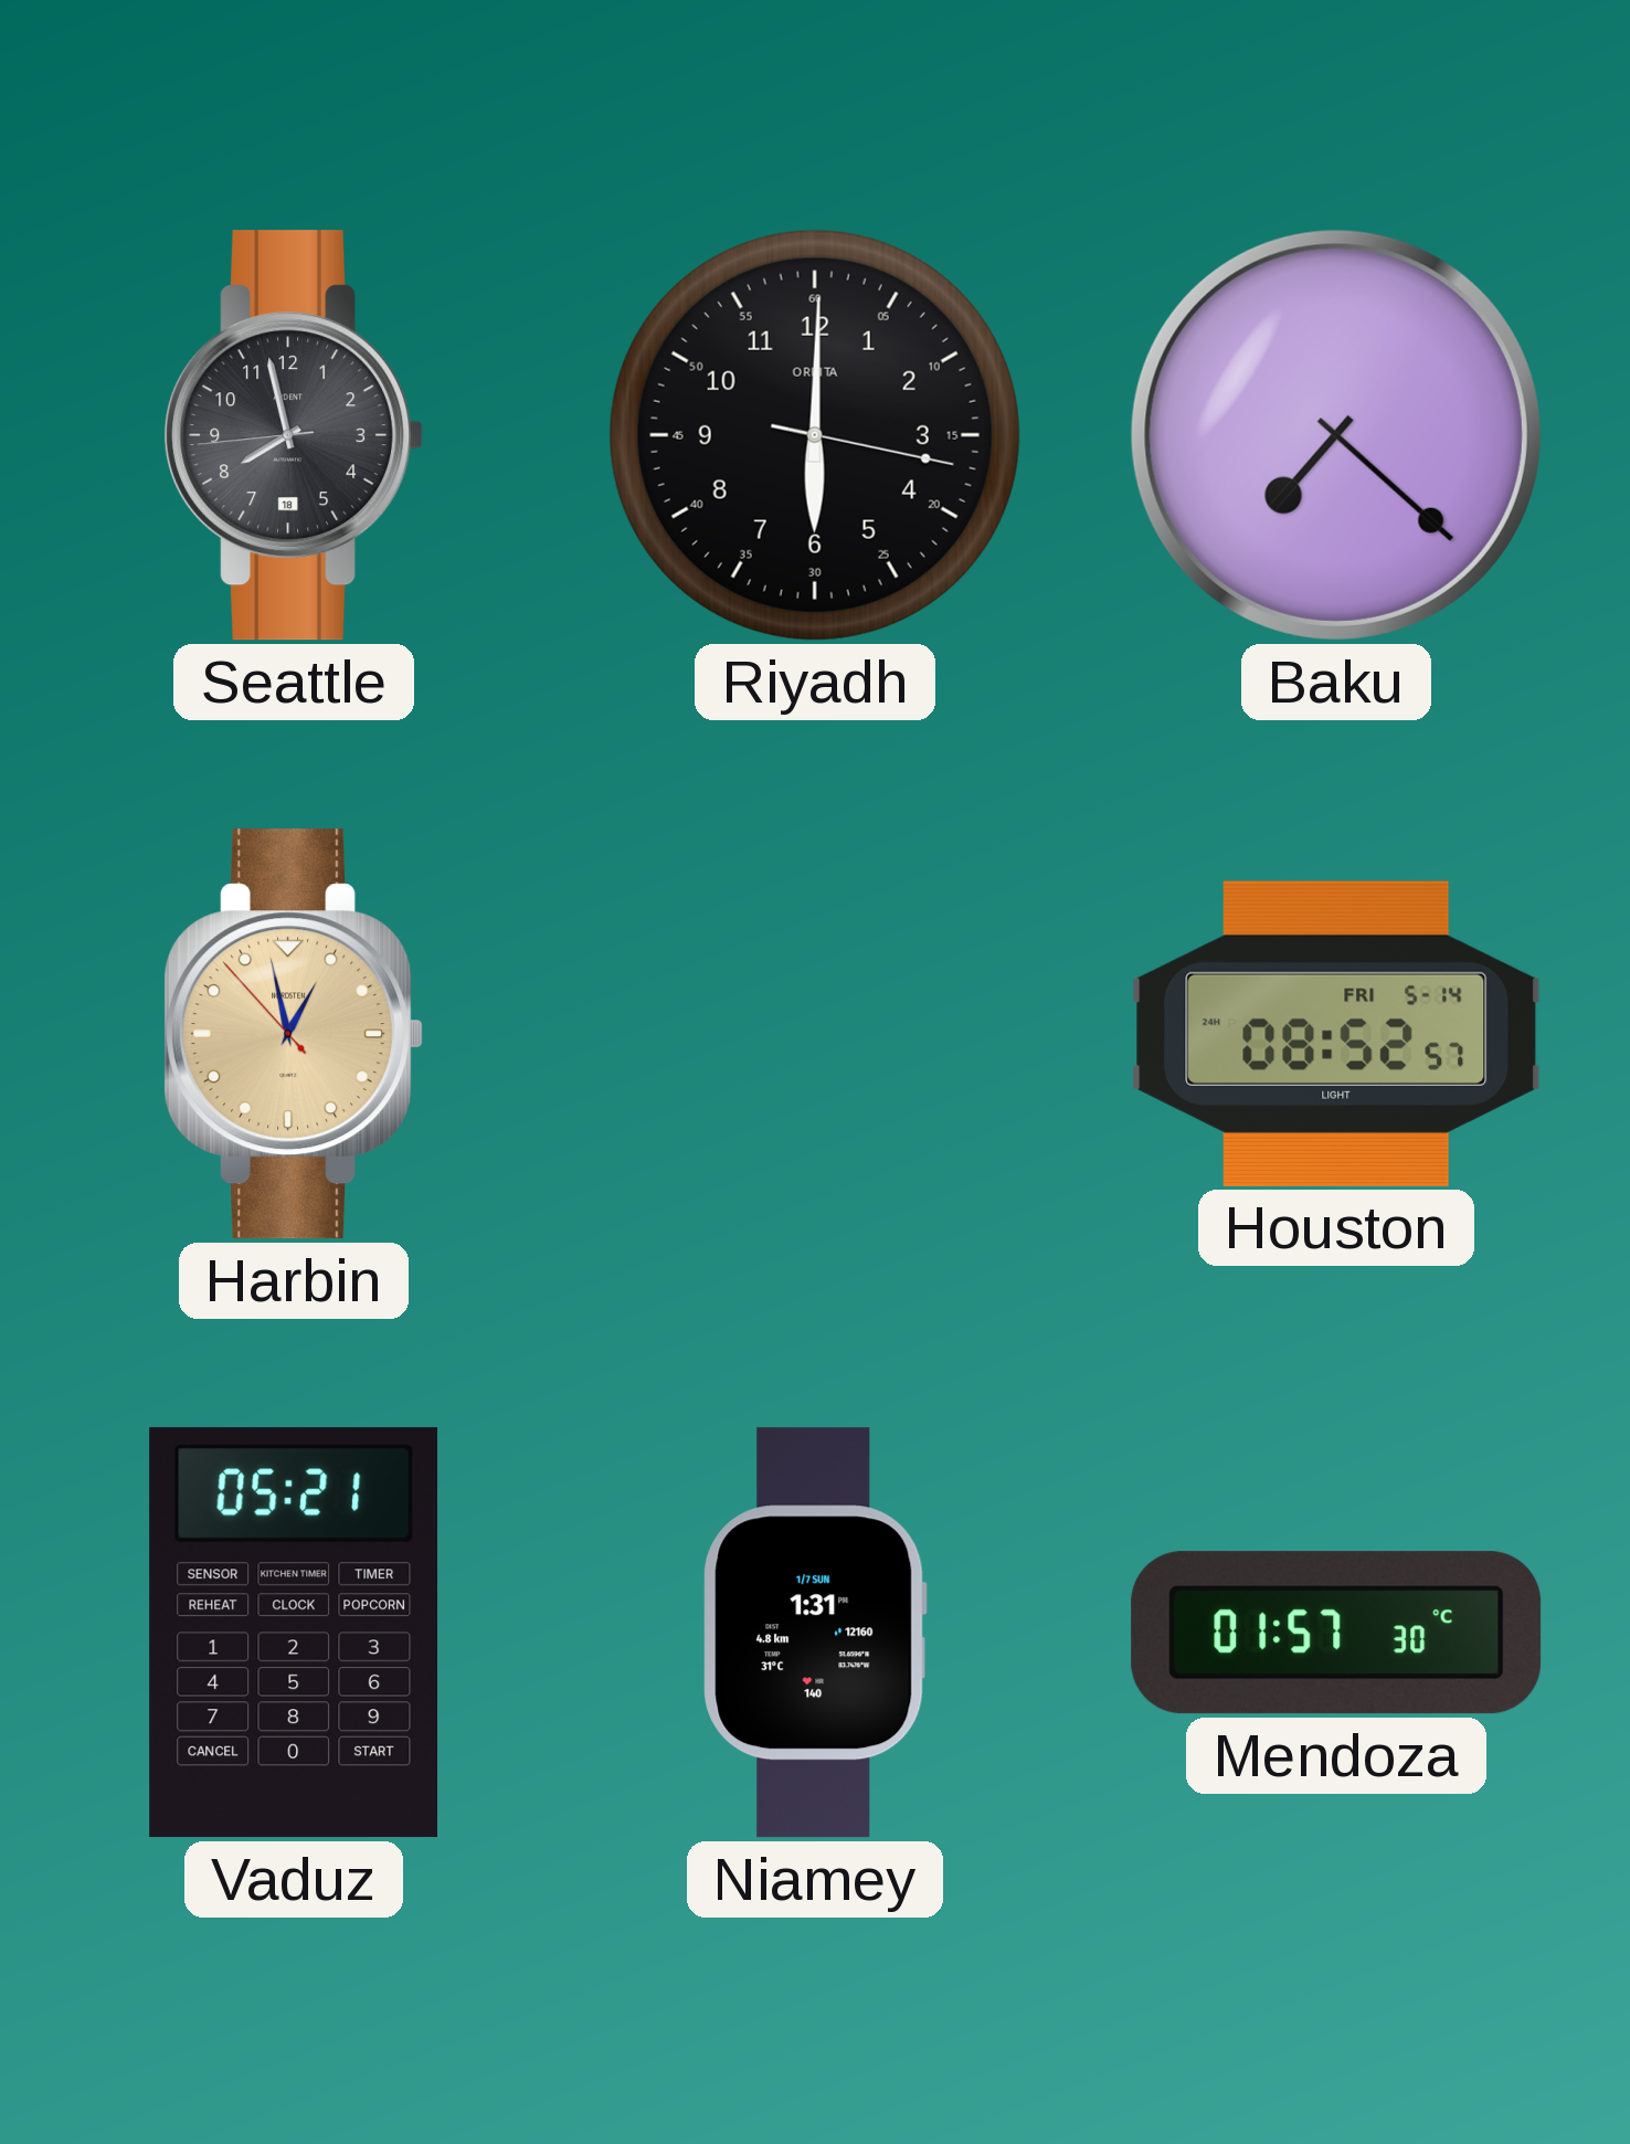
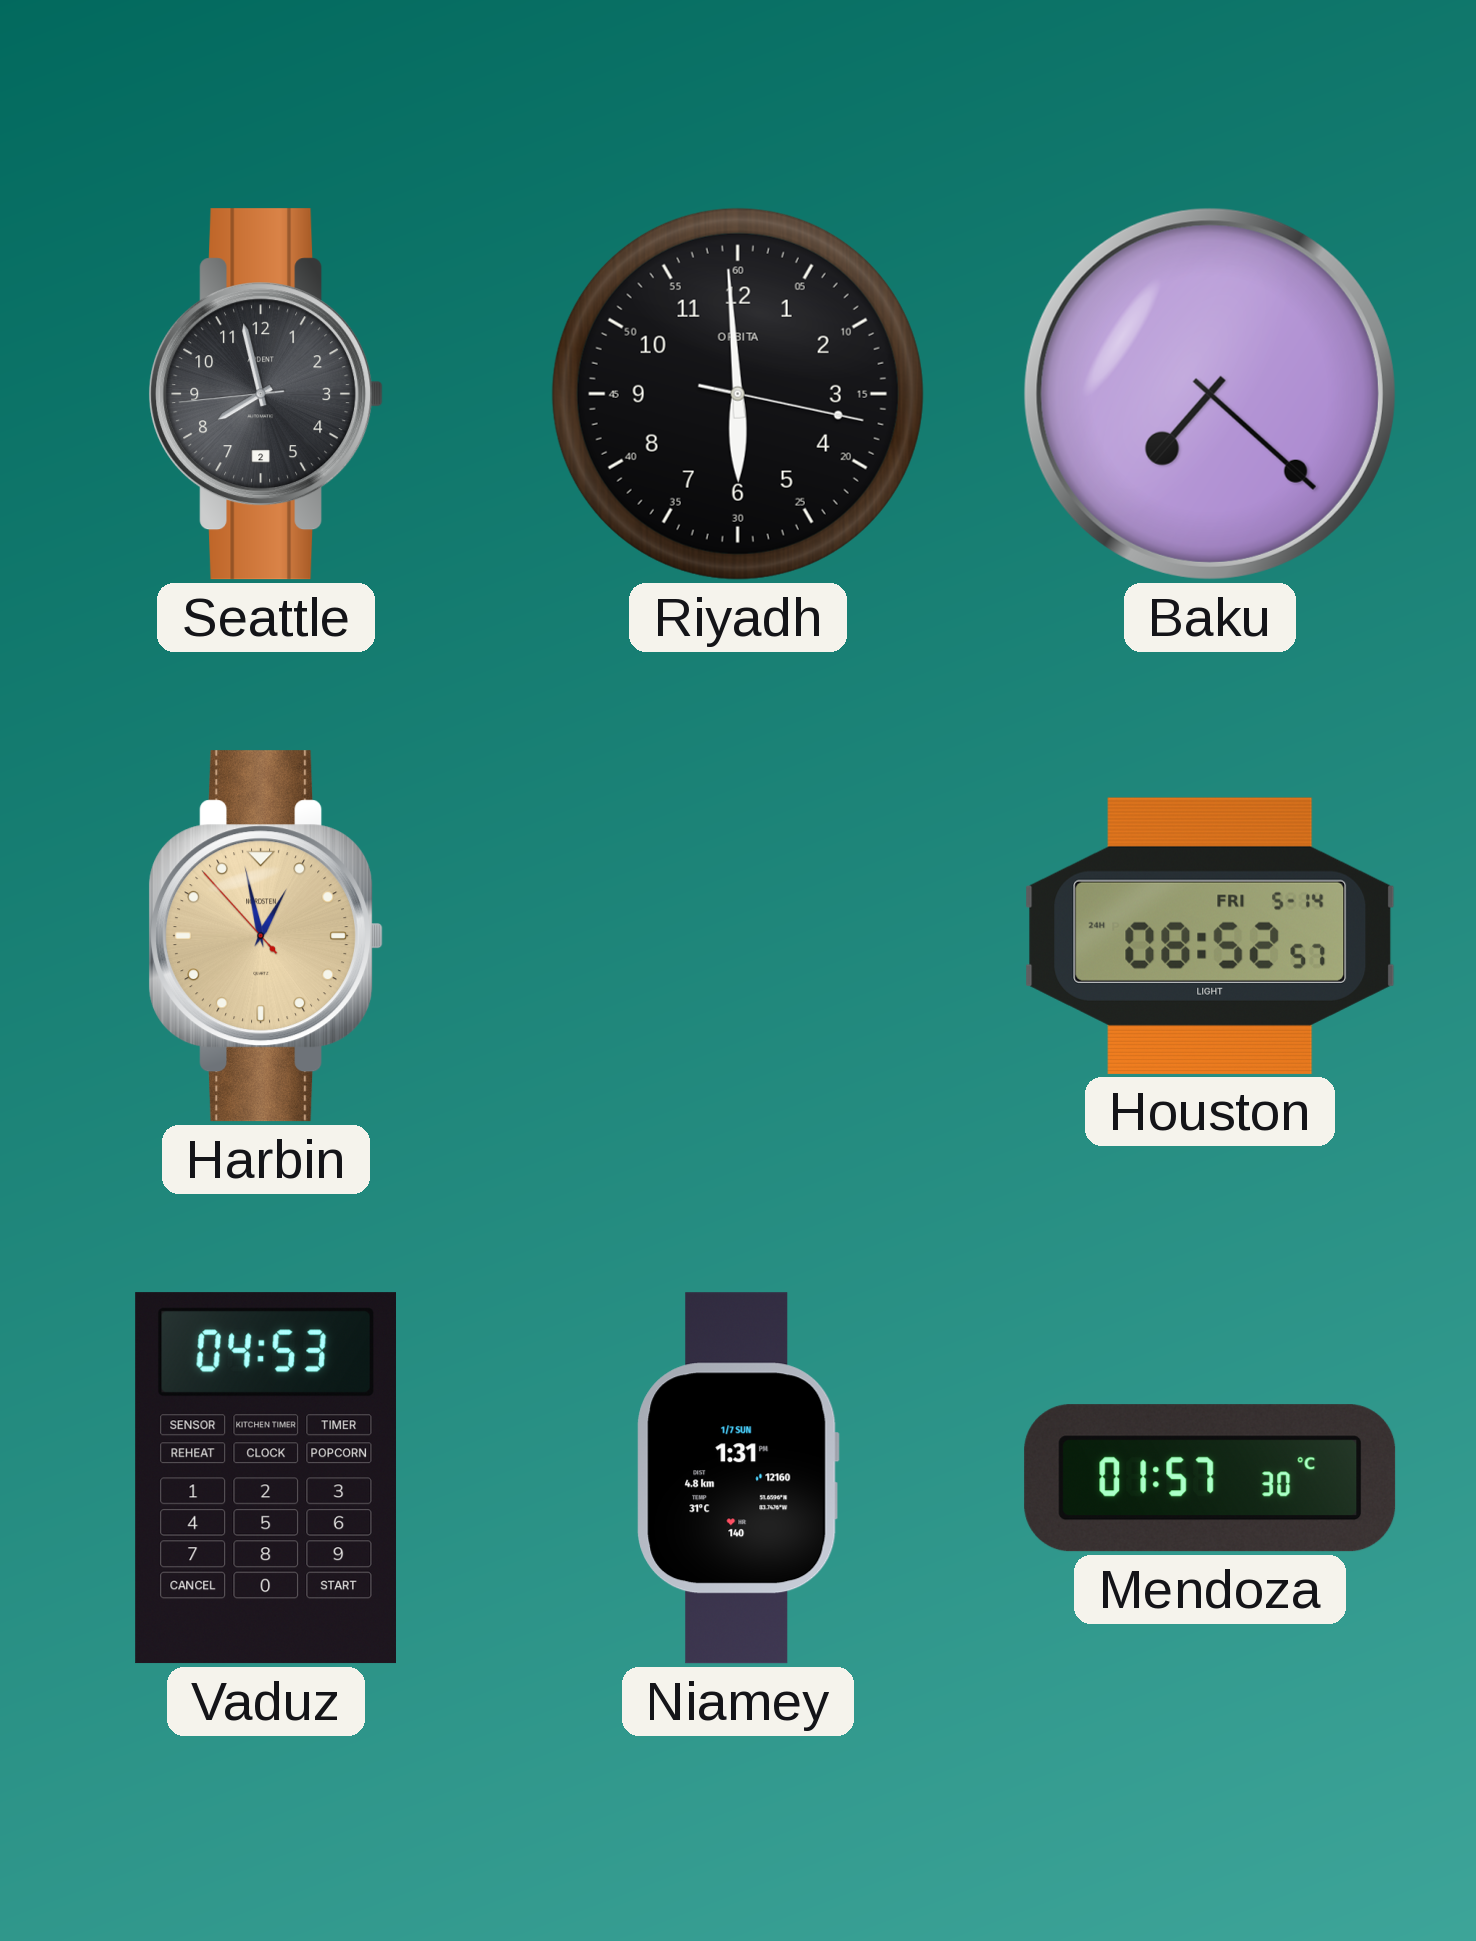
Seattle date: 18 -> 2 (266, 394)
Riyadh: 6:00 -> 5:59 (738, 394)
Vaduz: 05:21 -> 04:53 (265, 1478)
